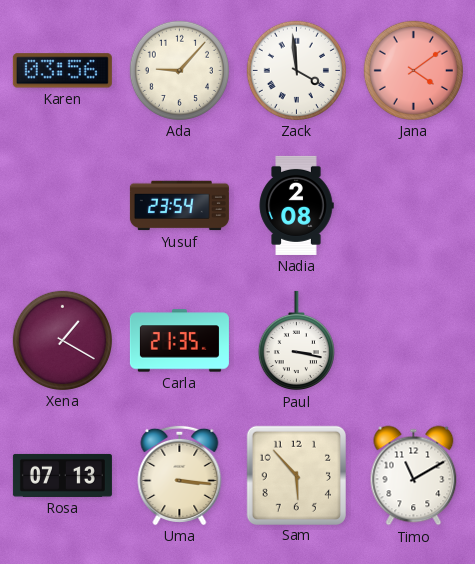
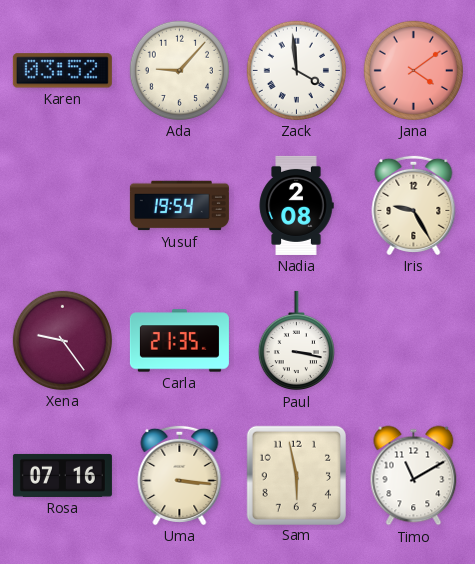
Karen: 03:56 -> 03:52 (62, 71)
Yusuf: 23:54 -> 19:54 (179, 206)
Iris: none -> 9:25 (414, 205)
Xena: 1:20 -> 9:24 (62, 340)
Rosa: 07:13 -> 07:16 (62, 475)
Sam: 5:53 -> 5:58 (296, 475)
